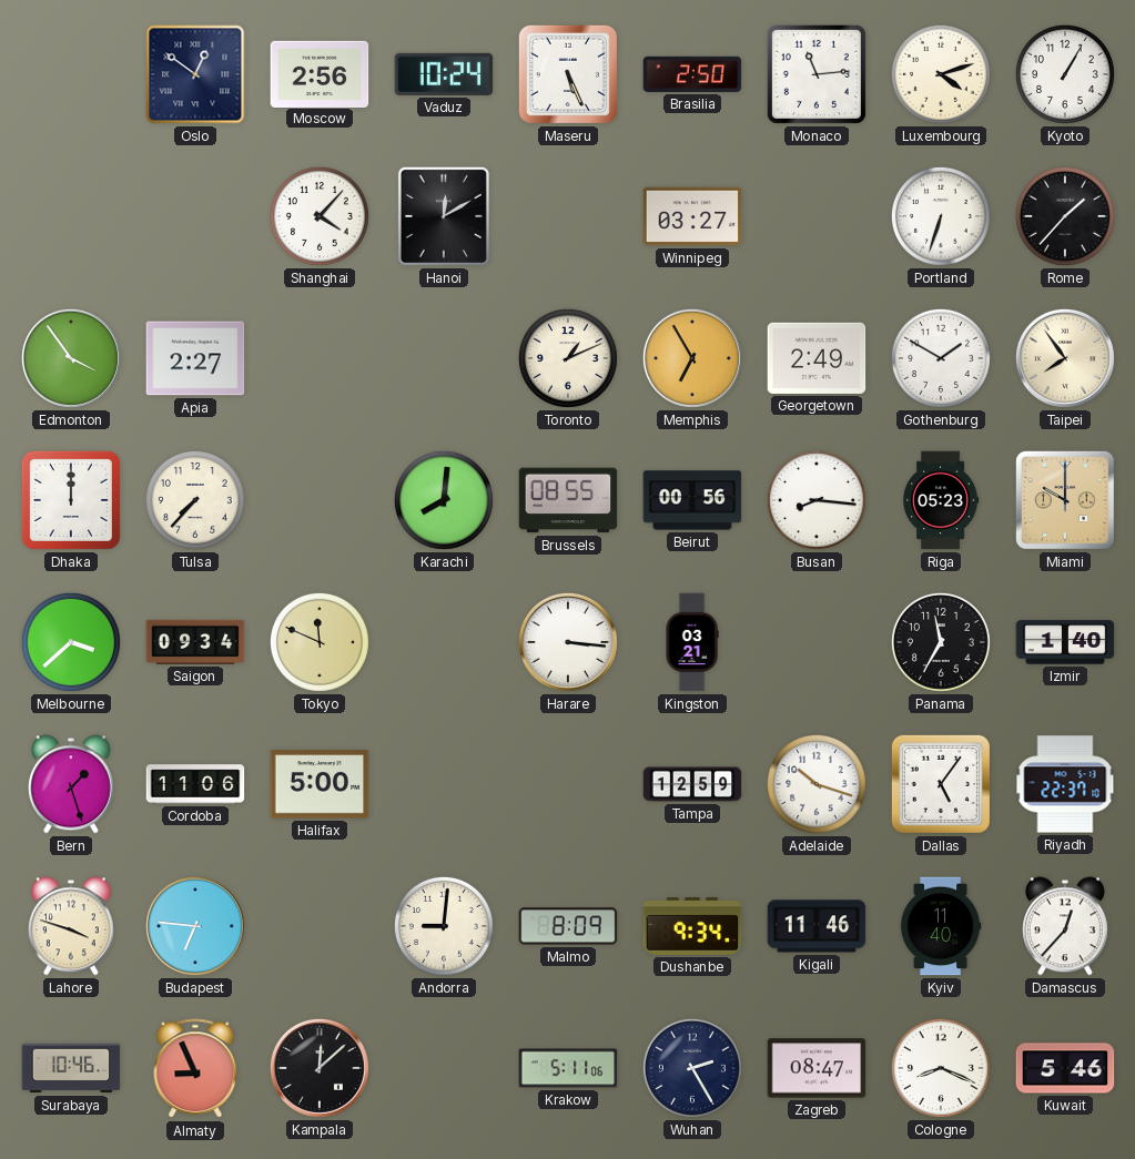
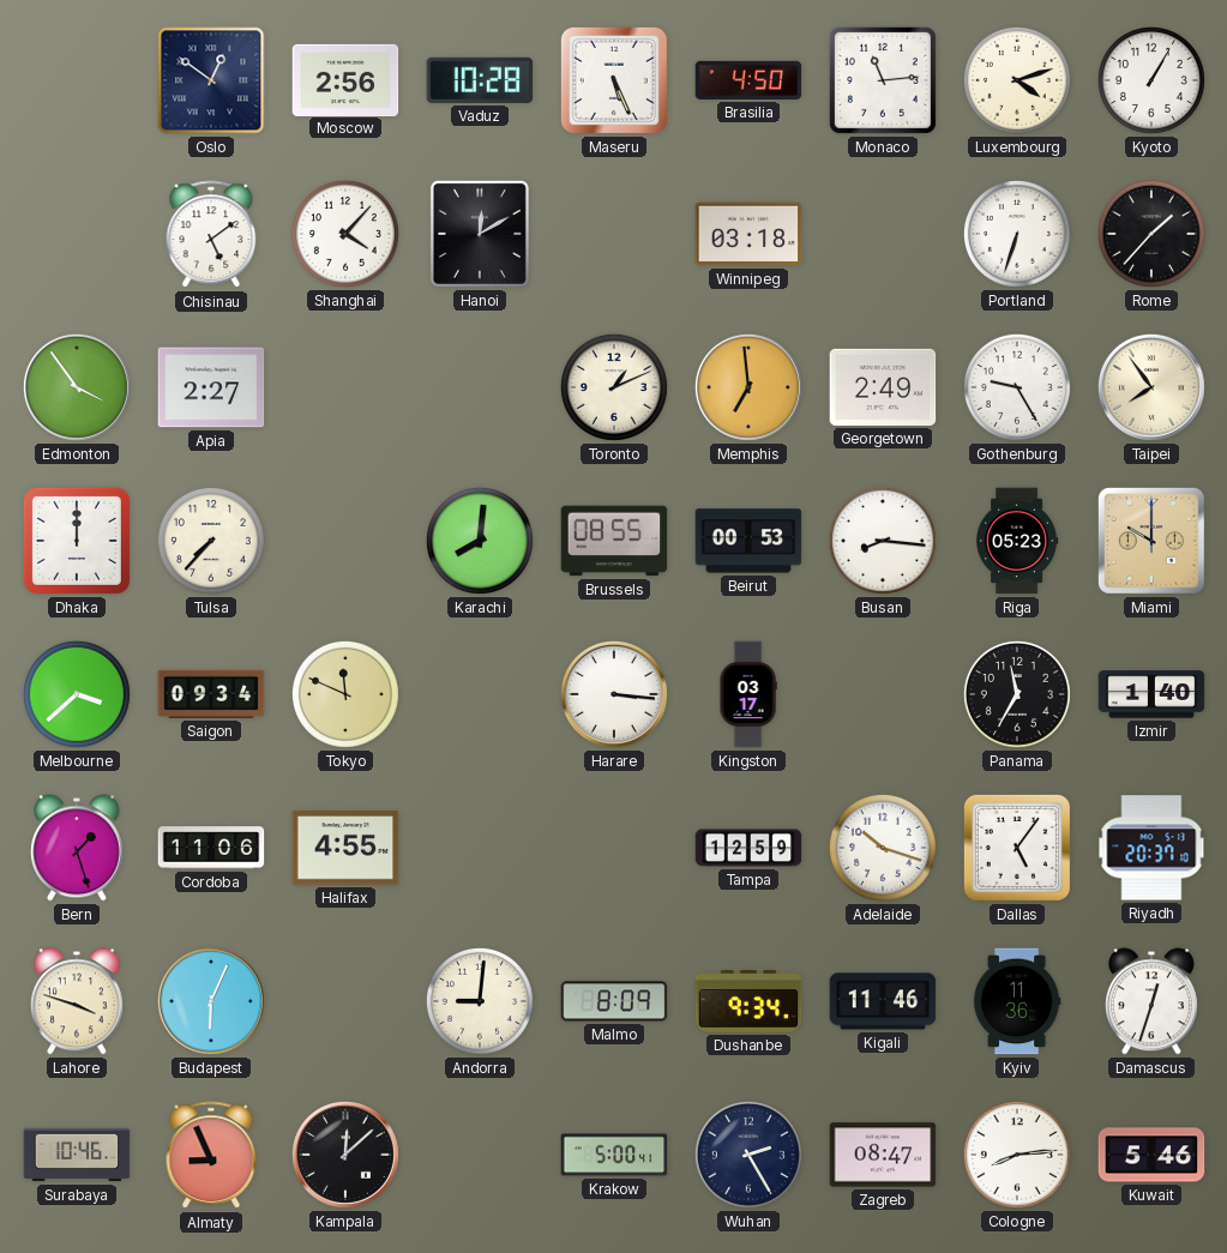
Vaduz: 10:24 -> 10:28 (480, 80)
Brasilia: 2:50 -> 4:50 (748, 80)
Chisinau: none -> 5:09 (211, 235)
Winnipeg: 03:27 -> 03:18 (748, 234)
Memphis: 6:55 -> 6:59 (748, 387)
Gothenburg: 1:50 -> 9:25 (1017, 387)
Beirut: 00:56 -> 00:53 (748, 541)
Kingston: 03:21 -> 03:17 (748, 694)
Halifax: 5:00 -> 4:55 (345, 848)
Riyadh: 22:37 -> 20:37 (1151, 848)
Budapest: 6:46 -> 6:04 (211, 1001)
Kyiv: 11:40 -> 11:36 (1017, 1001)
Damascus: 12:37 -> 12:33 (1151, 1001)
Krakow: 5:11 -> 5:00 (614, 1155)
Cologne: 8:19 -> 8:14 (1017, 1155)
